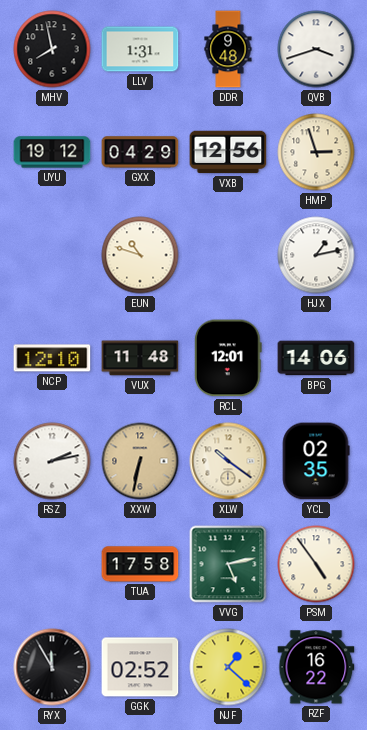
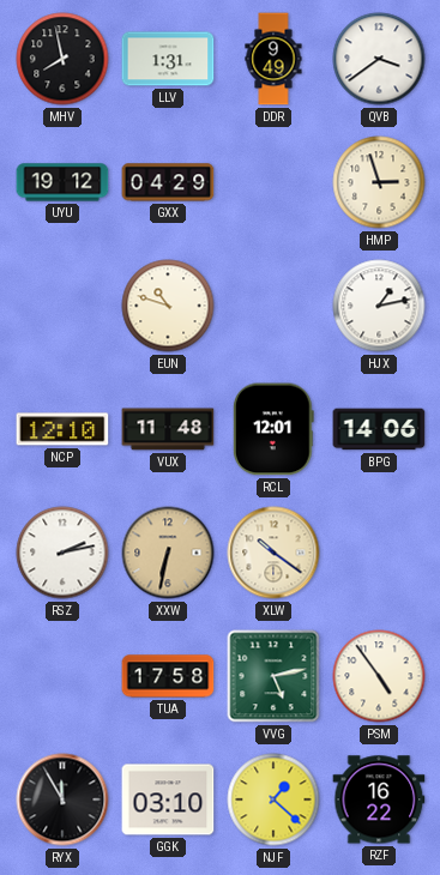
DDR: 9:48 -> 9:49 (273, 59)
QVB: 3:42 -> 3:39 (379, 59)
VXB: 12:56 -> none (228, 152)
YCL: 02:35 -> none (316, 461)
GGK: 02:52 -> 03:10 (168, 799)
